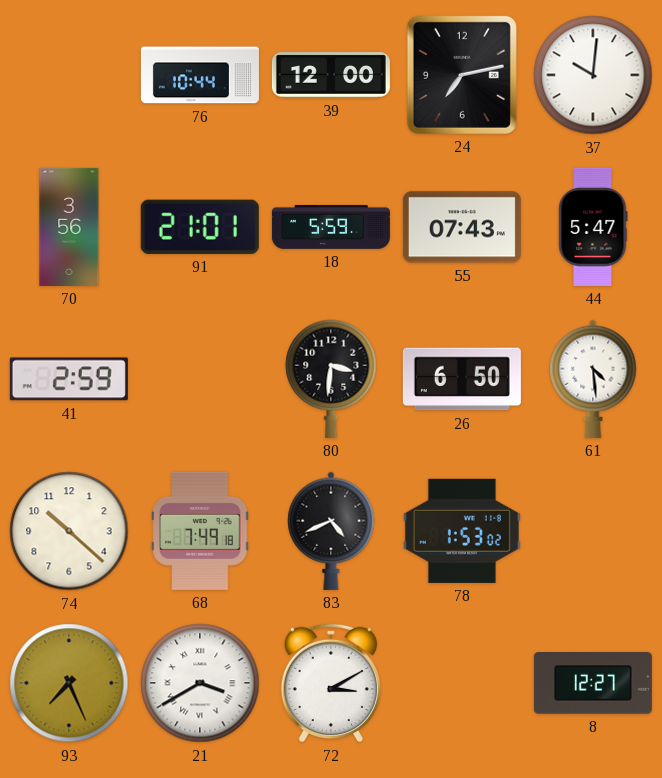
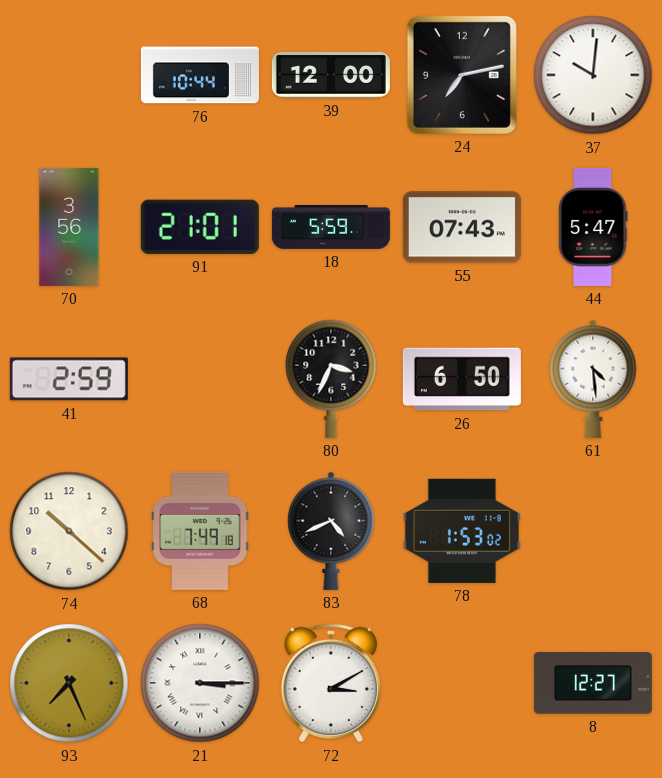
80: 3:31 -> 3:34 (331, 379)
21: 3:40 -> 3:15 (200, 683)
